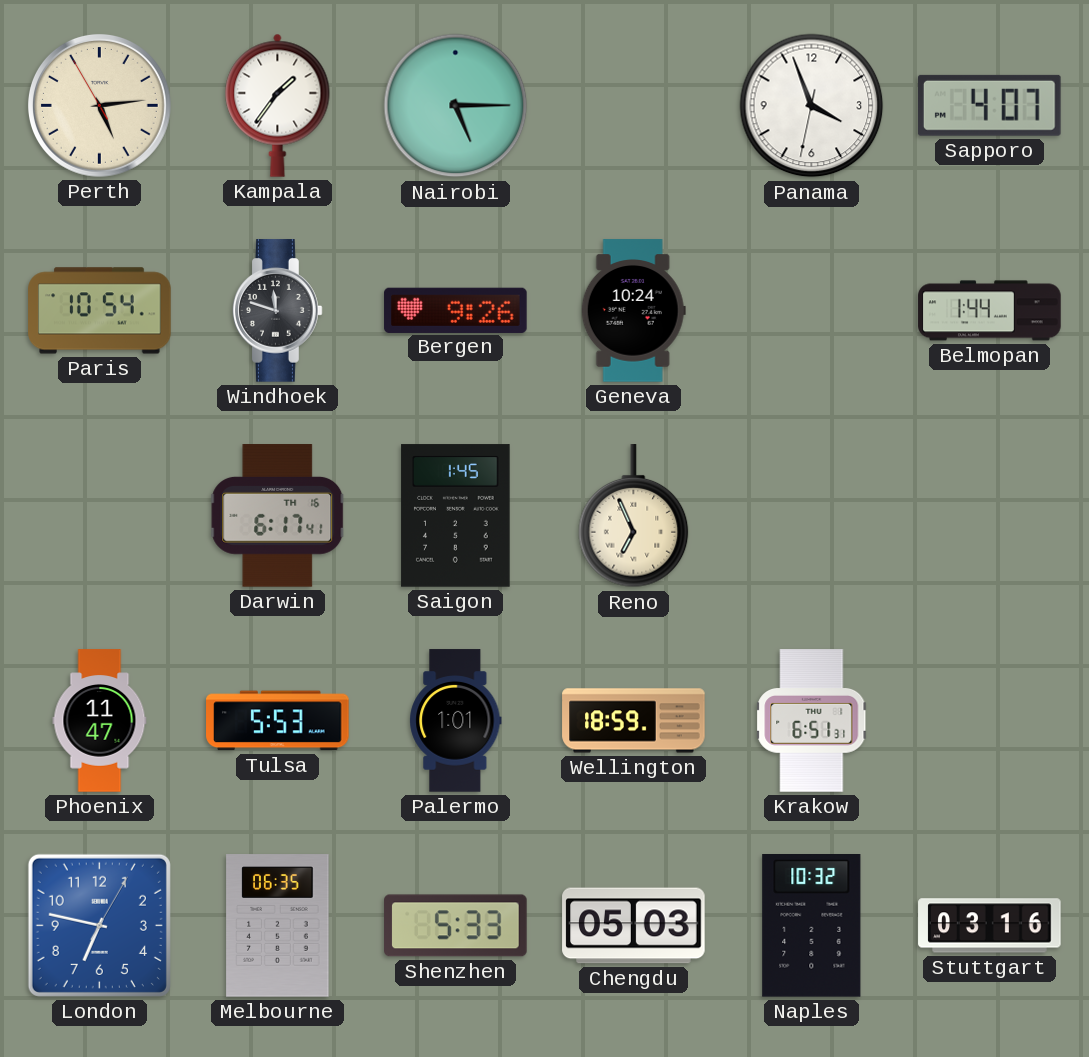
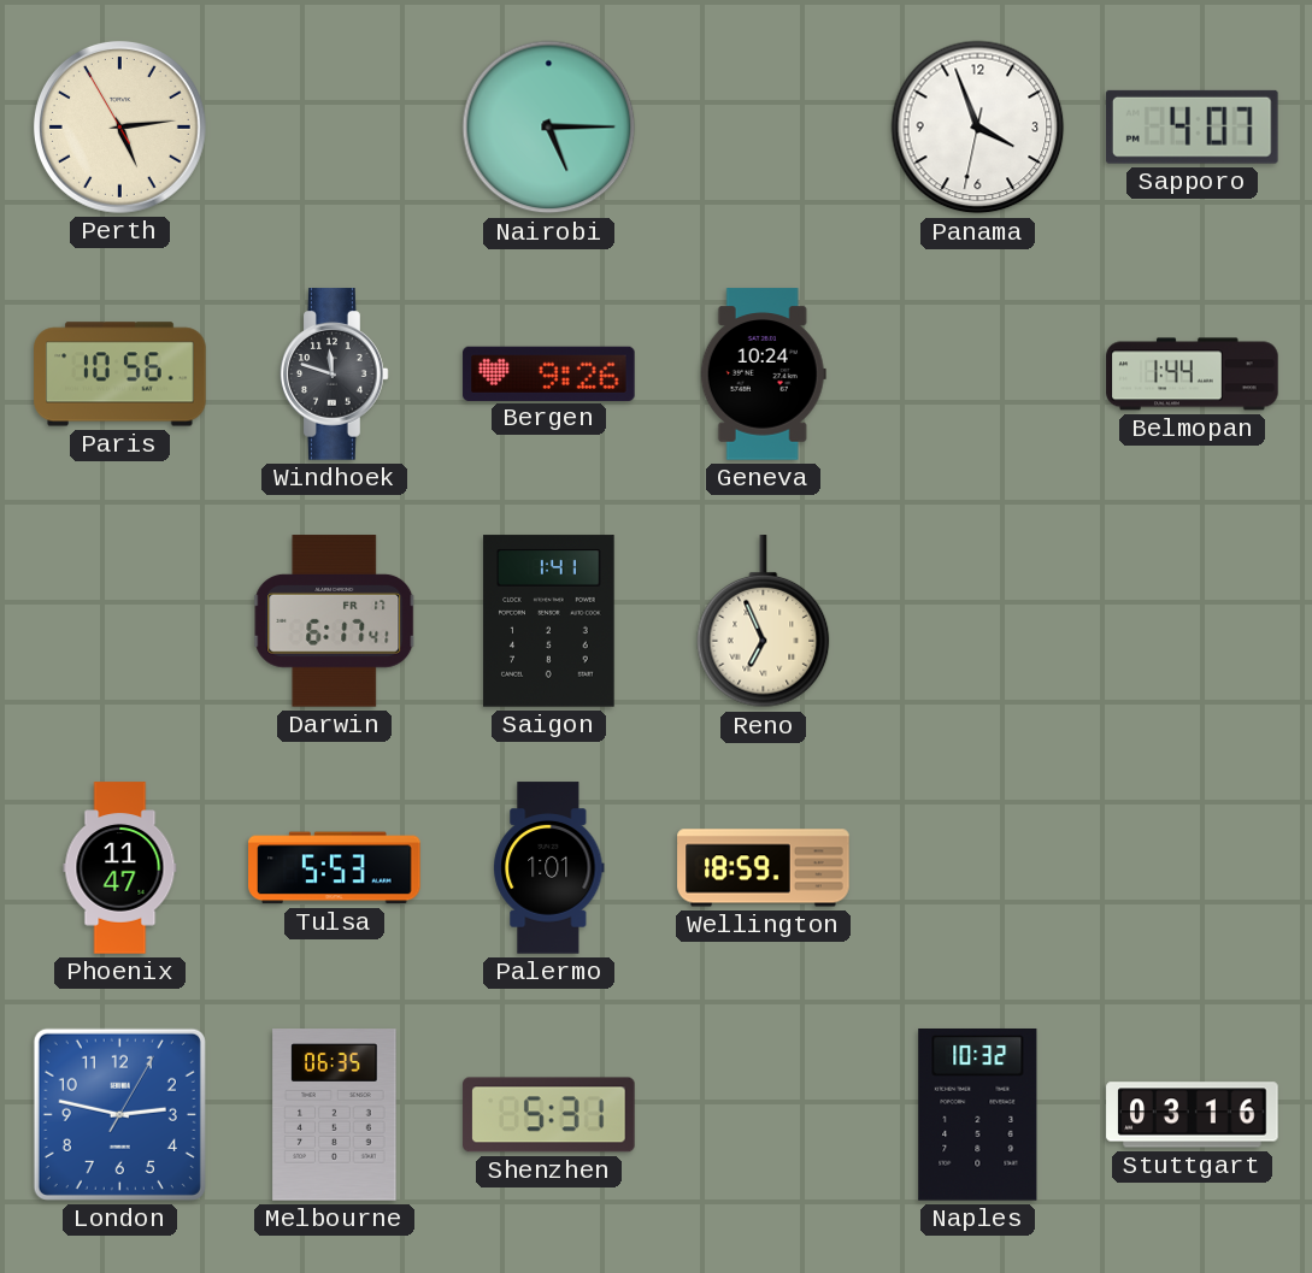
Kampala: 1:36 -> none (278, 105)
Paris: 10:54 -> 10:56 (120, 375)
Darwin date: TH 16 -> FR 17 (335, 621)
Saigon: 1:45 -> 1:41 (549, 621)
Krakow: 6:51 -> none (812, 721)
London: 6:47 -> 2:47 (119, 1114)
Shenzhen: 5:33 -> 5:31 (549, 1115)
Chengdu: 05:03 -> none (634, 926)
